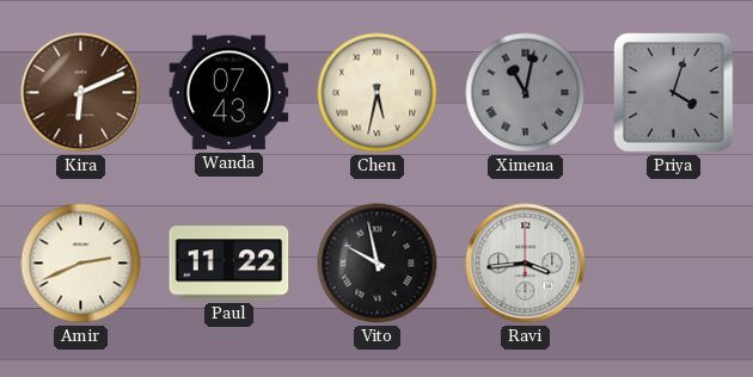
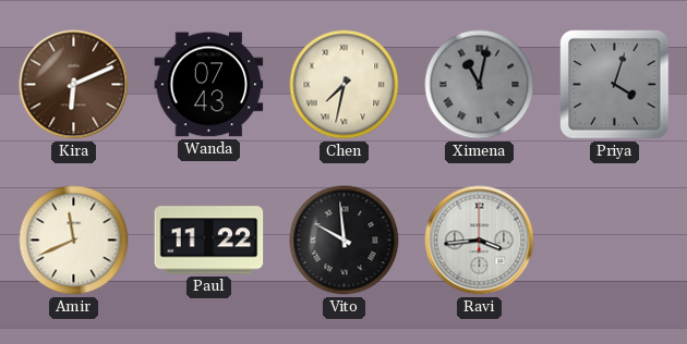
Chen: 5:32 -> 7:32 (345, 85)
Amir: 2:41 -> 11:41 (74, 241)
Vito: 9:58 -> 9:59 (345, 241)
